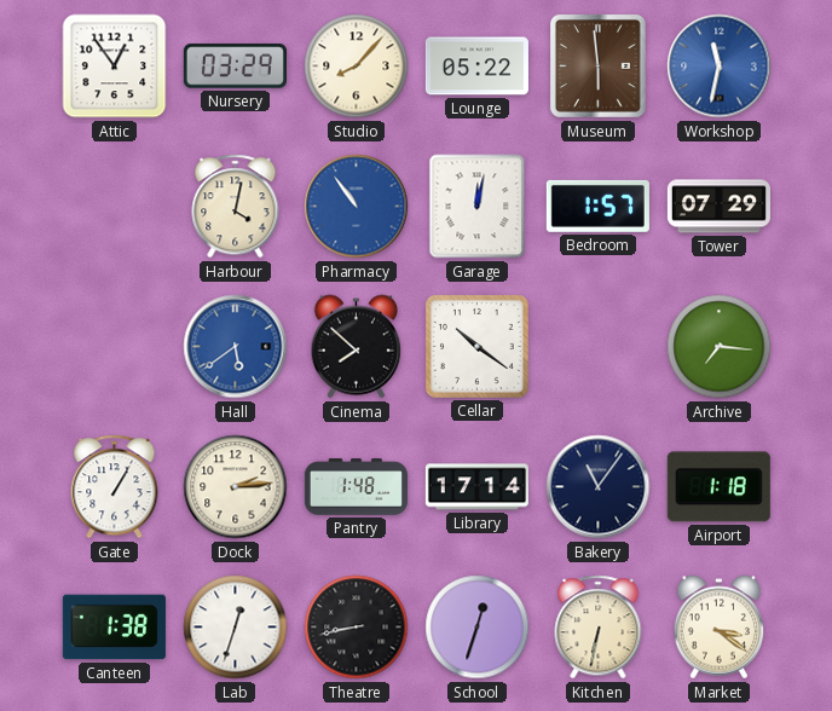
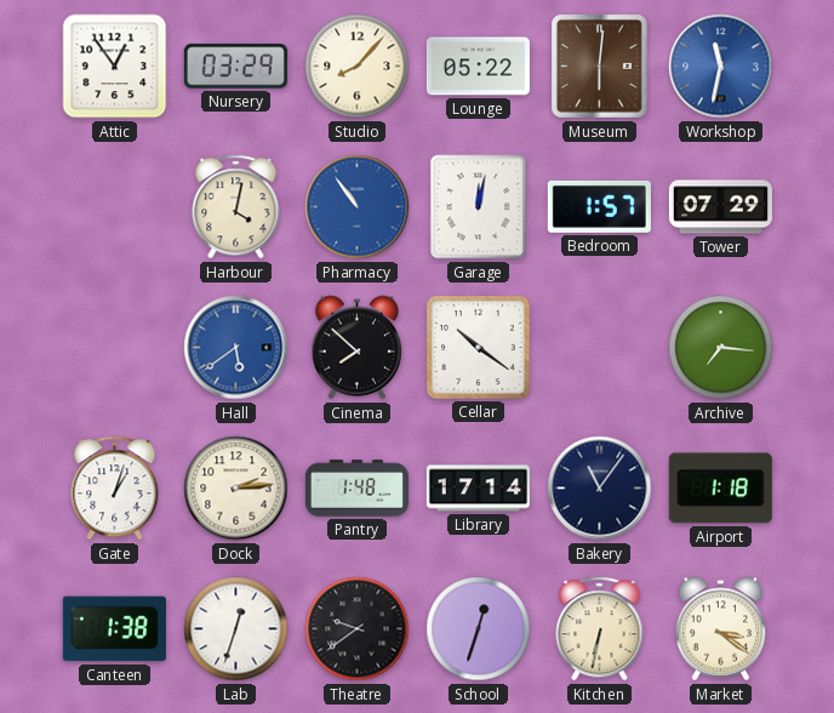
Museum: 5:59 -> 6:01 (599, 67)
Gate: 1:05 -> 1:03 (115, 489)
Theatre: 8:43 -> 9:39 (358, 629)
